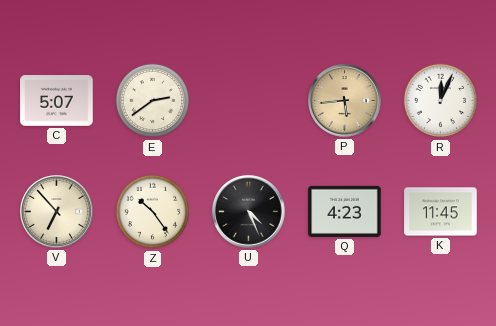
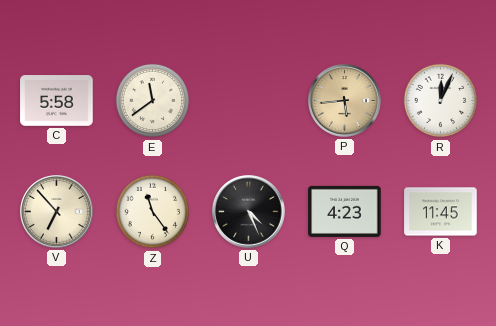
C: 5:07 -> 5:58 (57, 101)
E: 2:39 -> 11:39 (153, 101)
Z: 10:24 -> 11:24 (153, 212)
